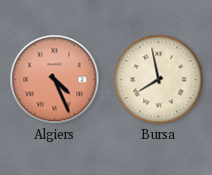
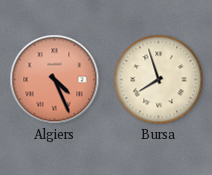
Bursa: 7:58 -> 7:57 (159, 80)
